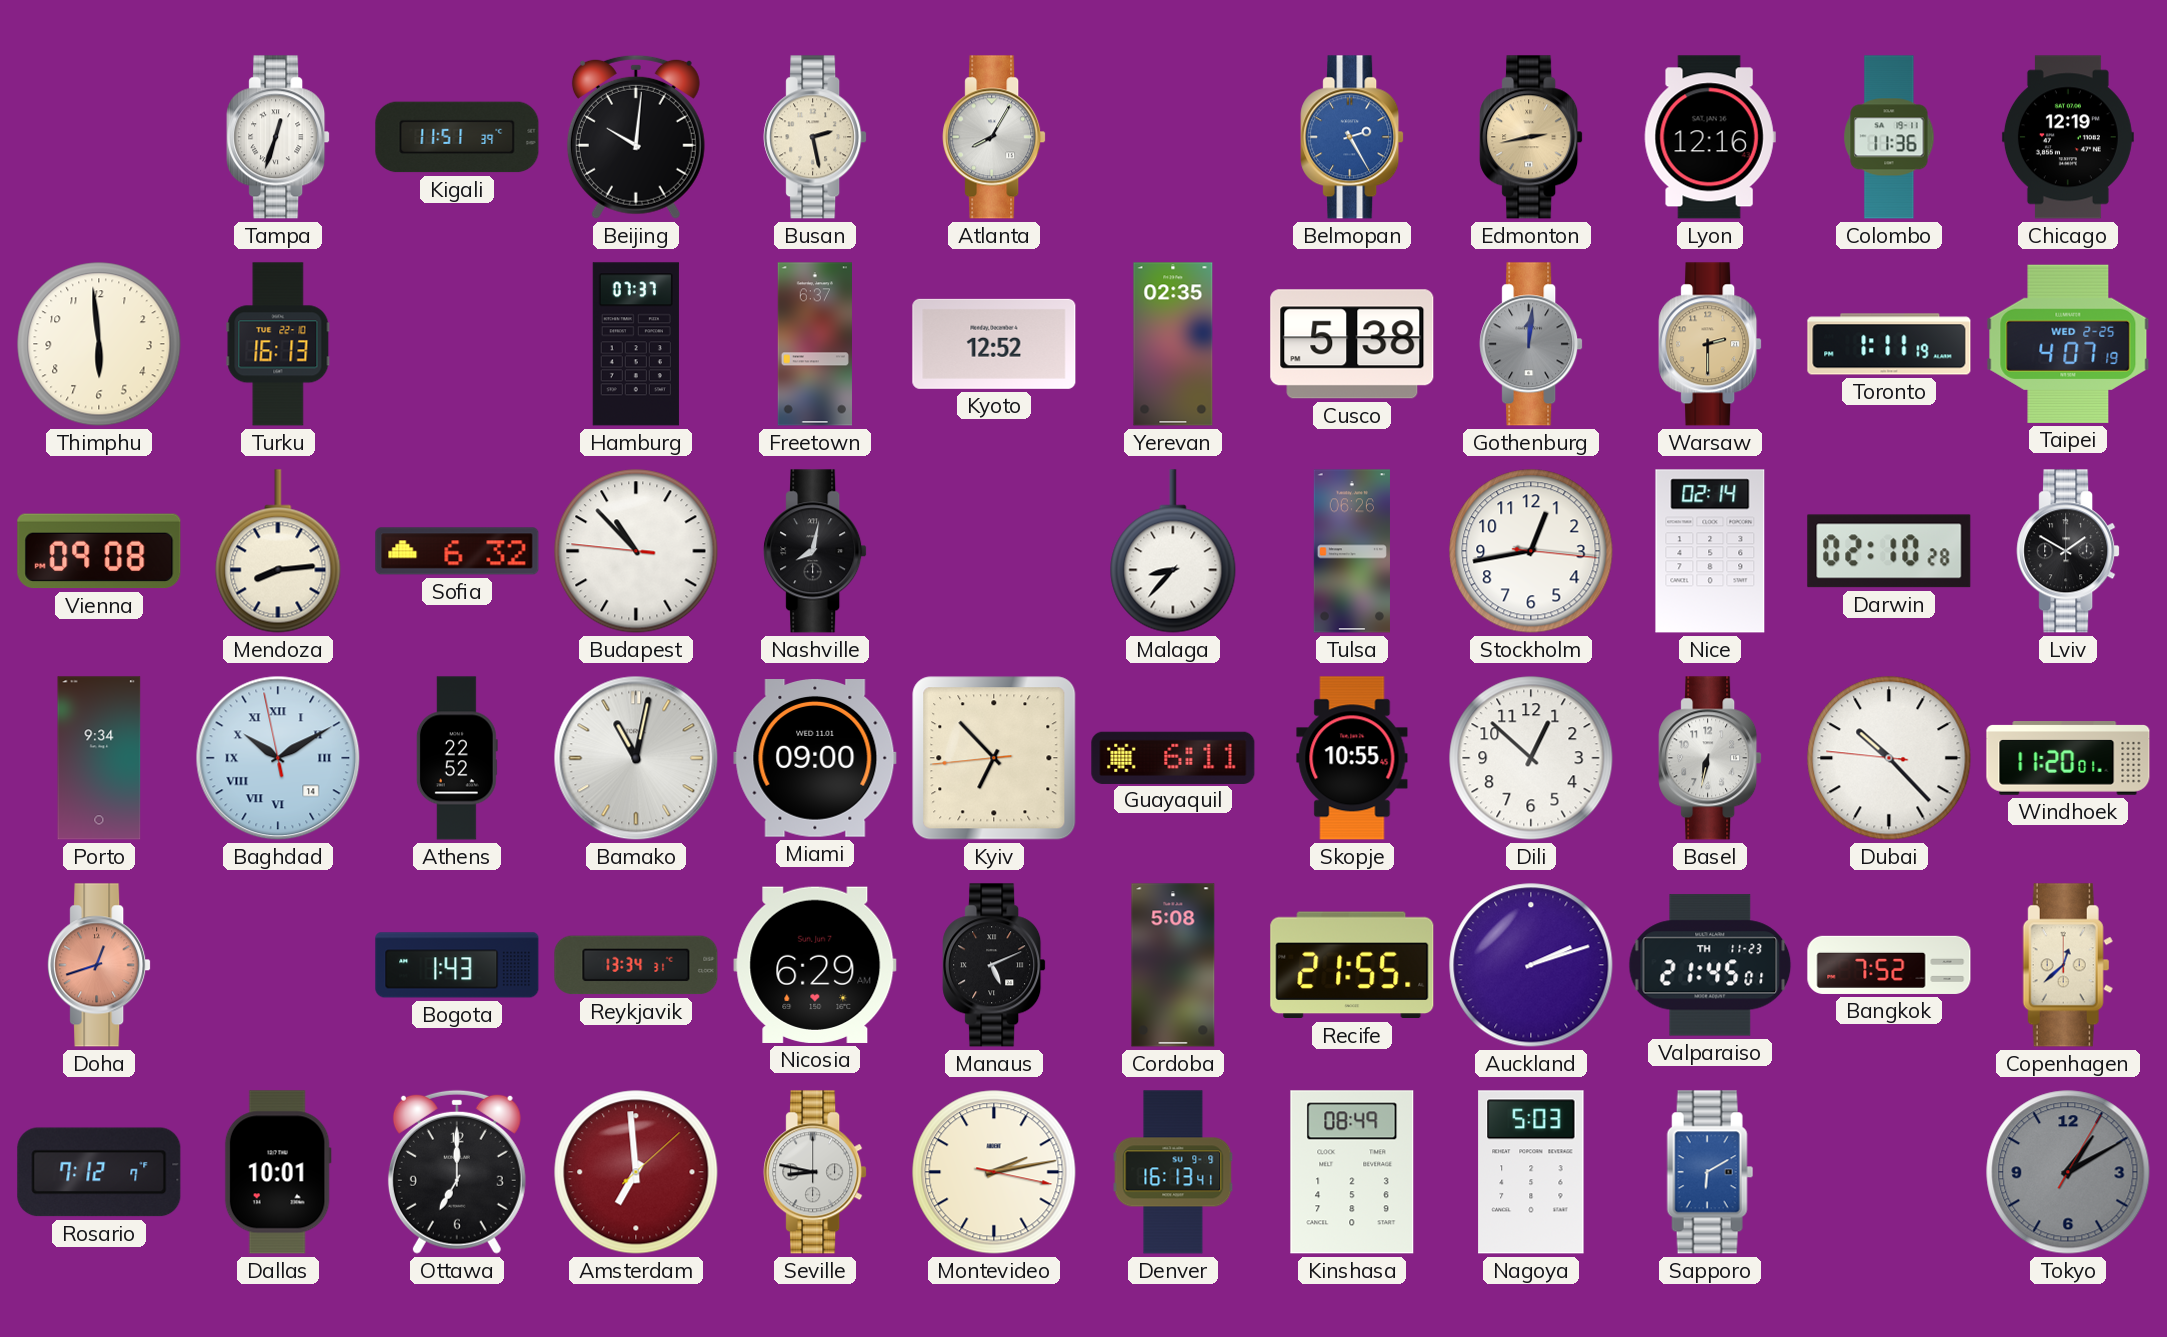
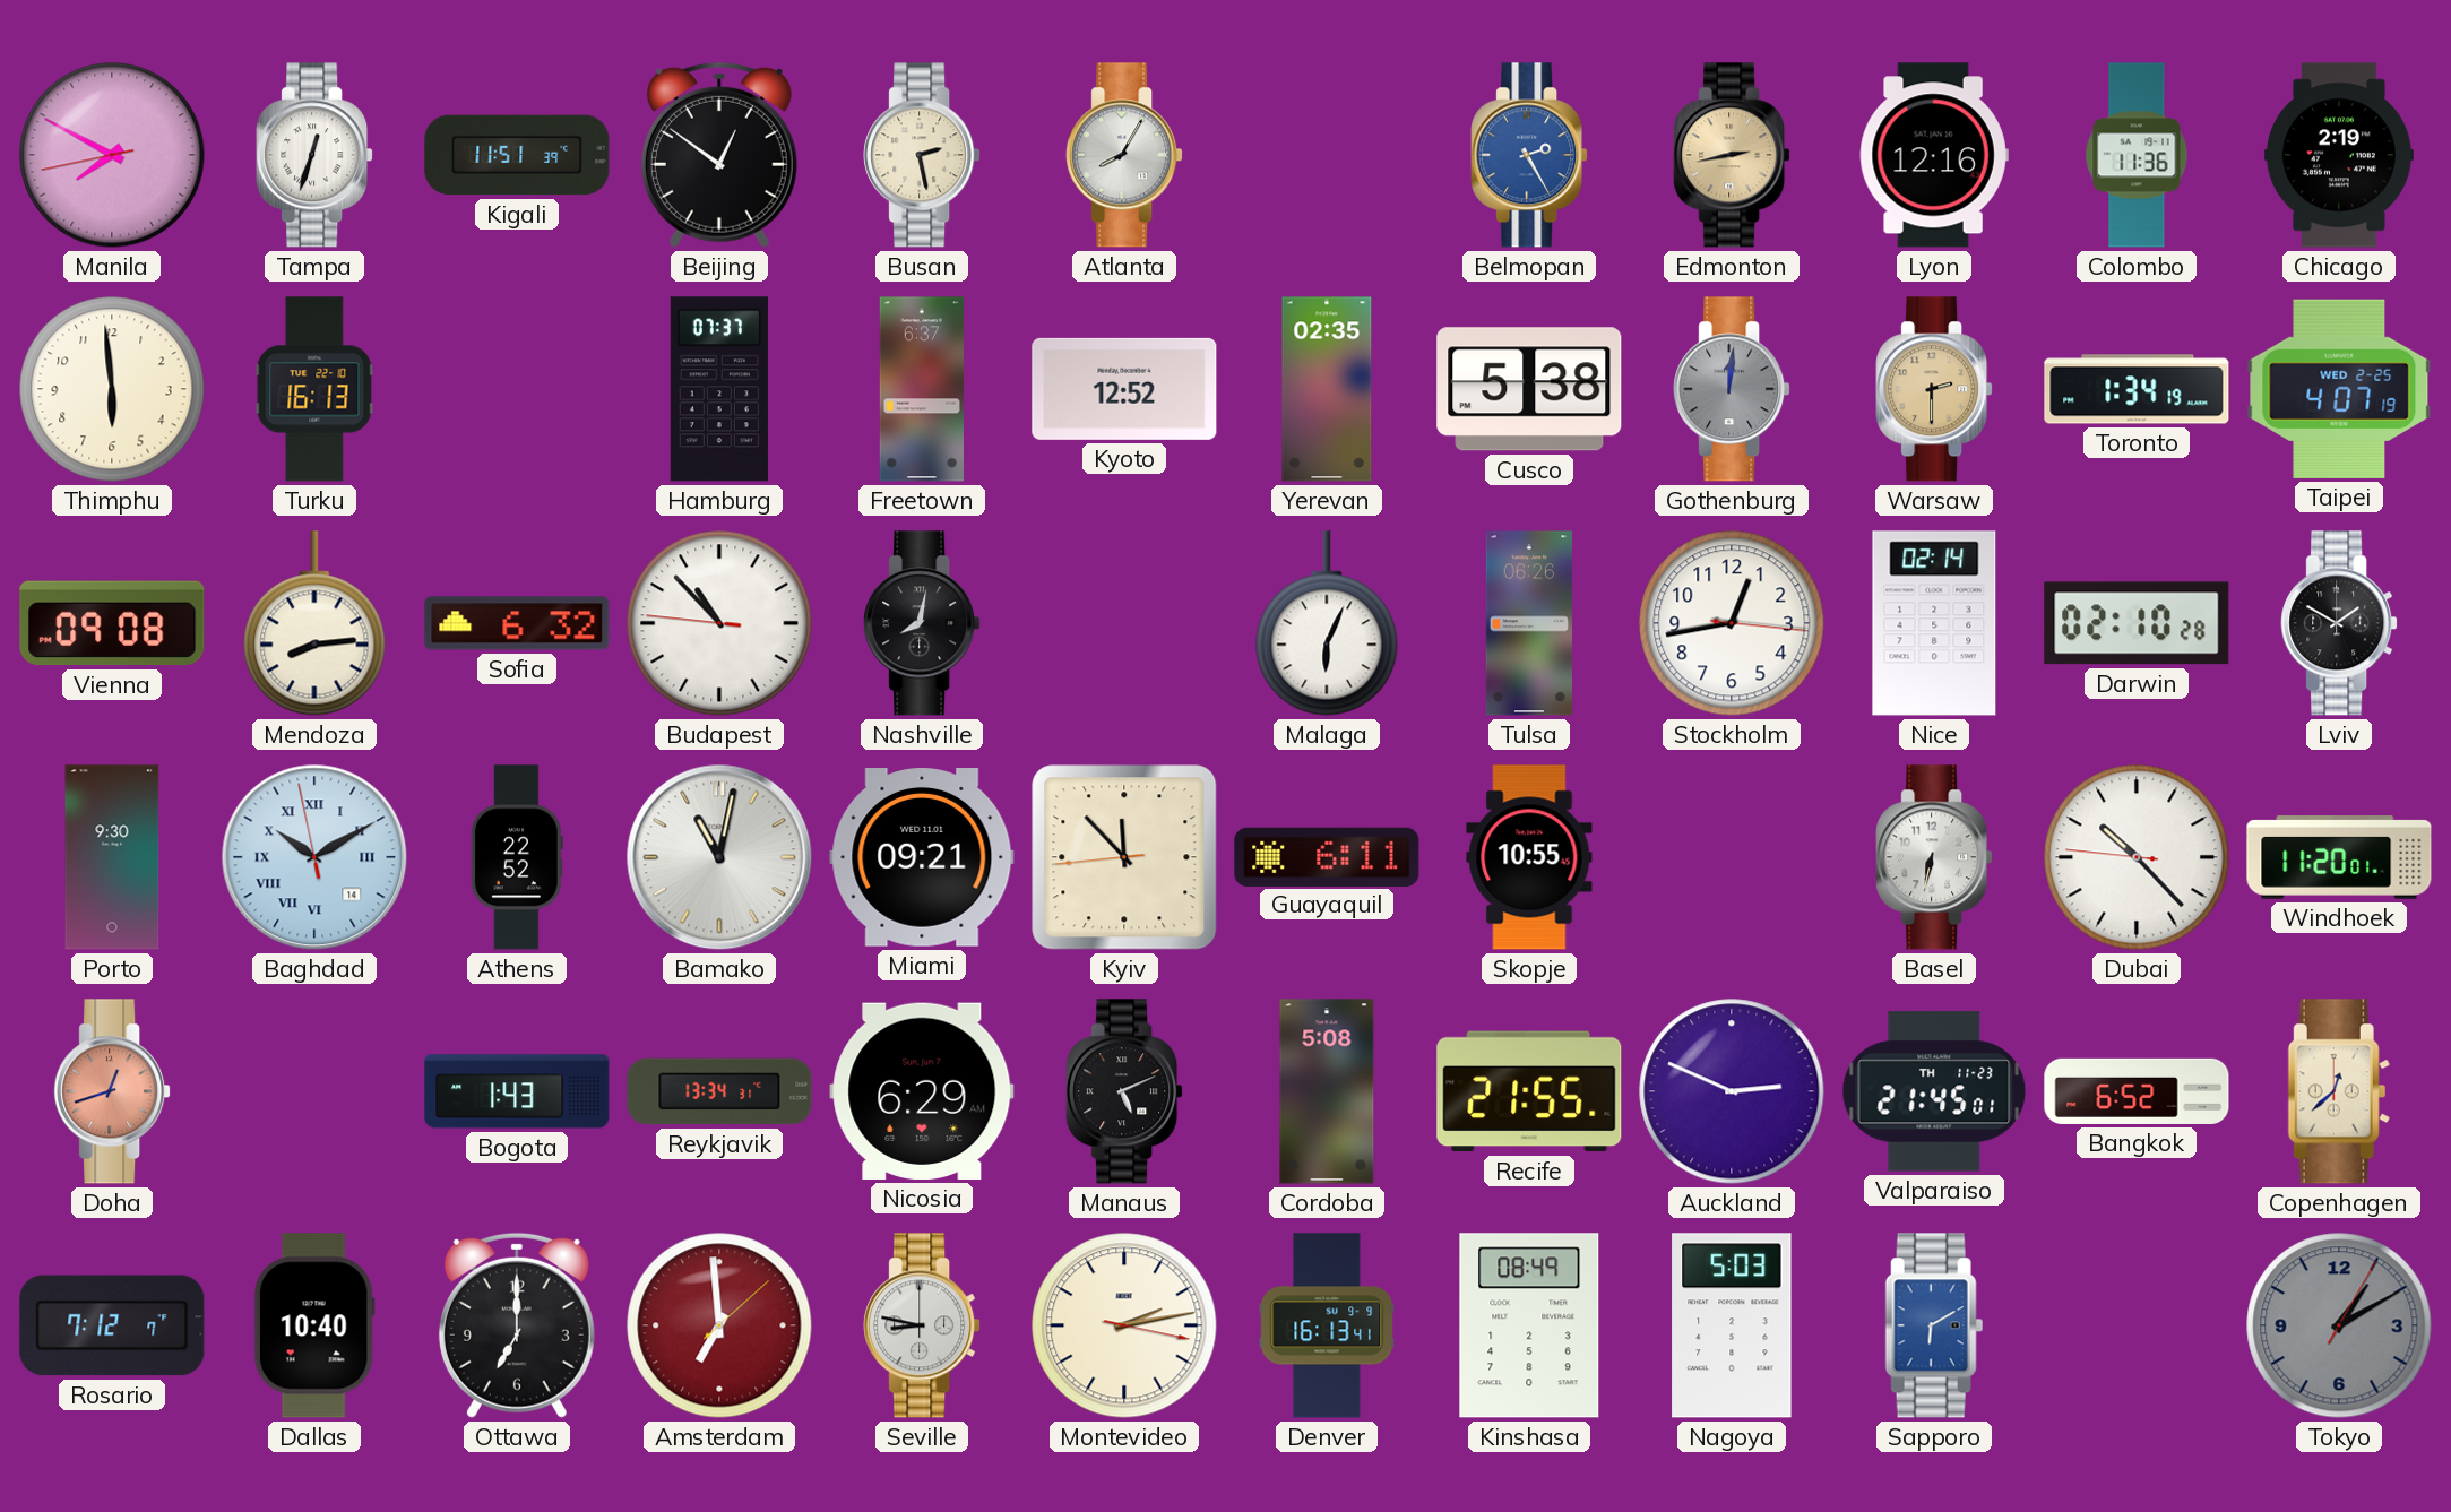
Manila: none -> 7:49 (112, 155)
Beijing: 10:01 -> 12:51 (719, 155)
Chicago: 12:19 -> 2:19 (2339, 155)
Toronto: 1:11 -> 1:34 (2137, 389)
Malaga: 8:37 -> 6:04 (1327, 623)
Porto: 9:34 -> 9:30 (112, 857)
Miami: 09:00 -> 09:21 (922, 858)
Kyiv: 6:52 -> 11:52 (1124, 857)
Dili: 12:52 -> none (1531, 758)
Auckland: 2:12 -> 2:49 (1732, 1091)
Bangkok: 7:52 -> 6:52 (2137, 1091)
Dallas: 10:01 -> 10:40 (314, 1325)
